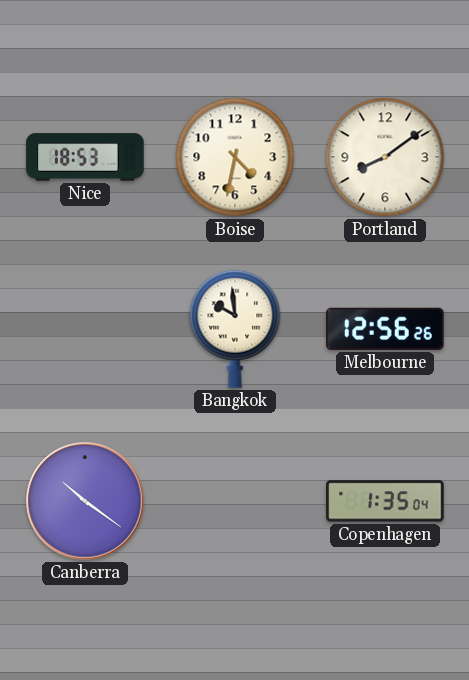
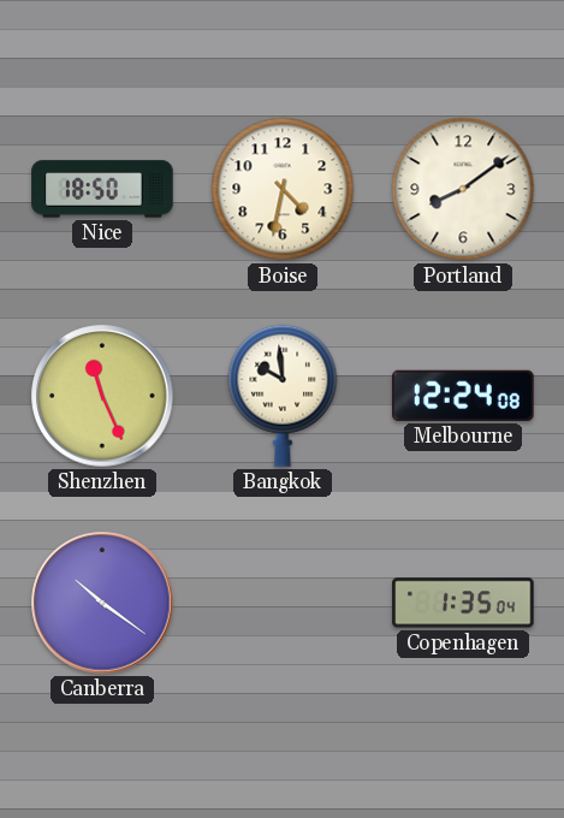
Nice: 18:53 -> 18:50 (102, 189)
Shenzhen: none -> 11:26 (102, 396)
Melbourne: 12:56 -> 12:24 (463, 396)
